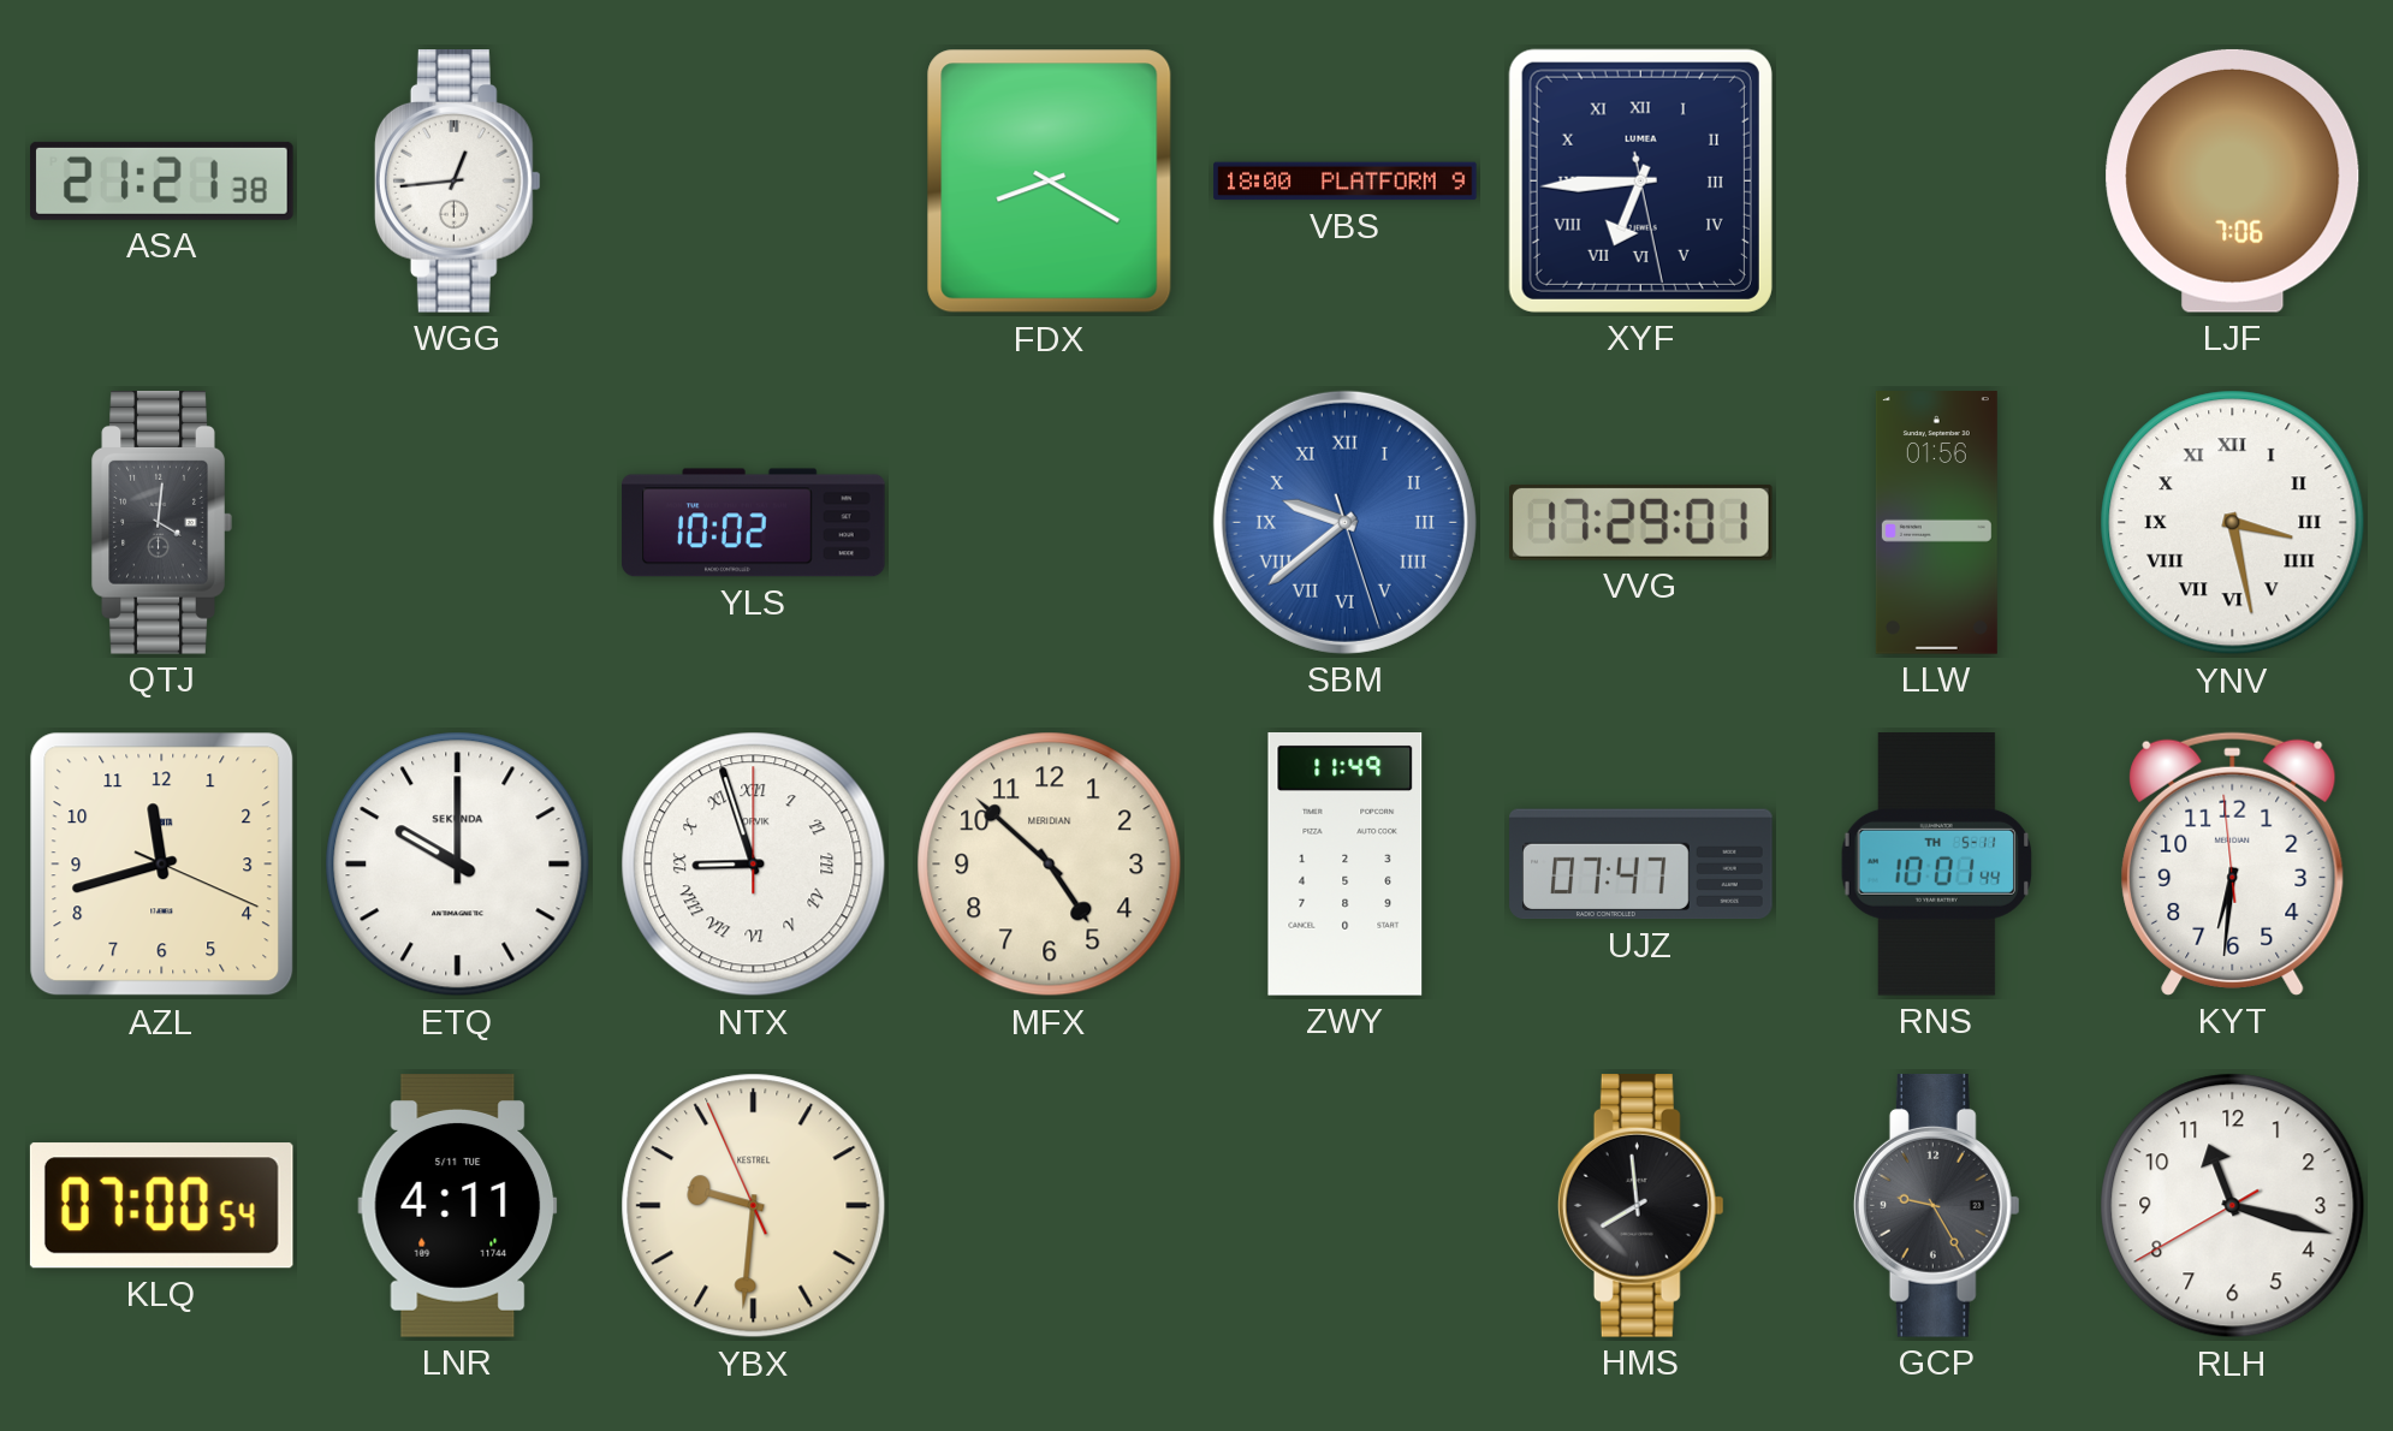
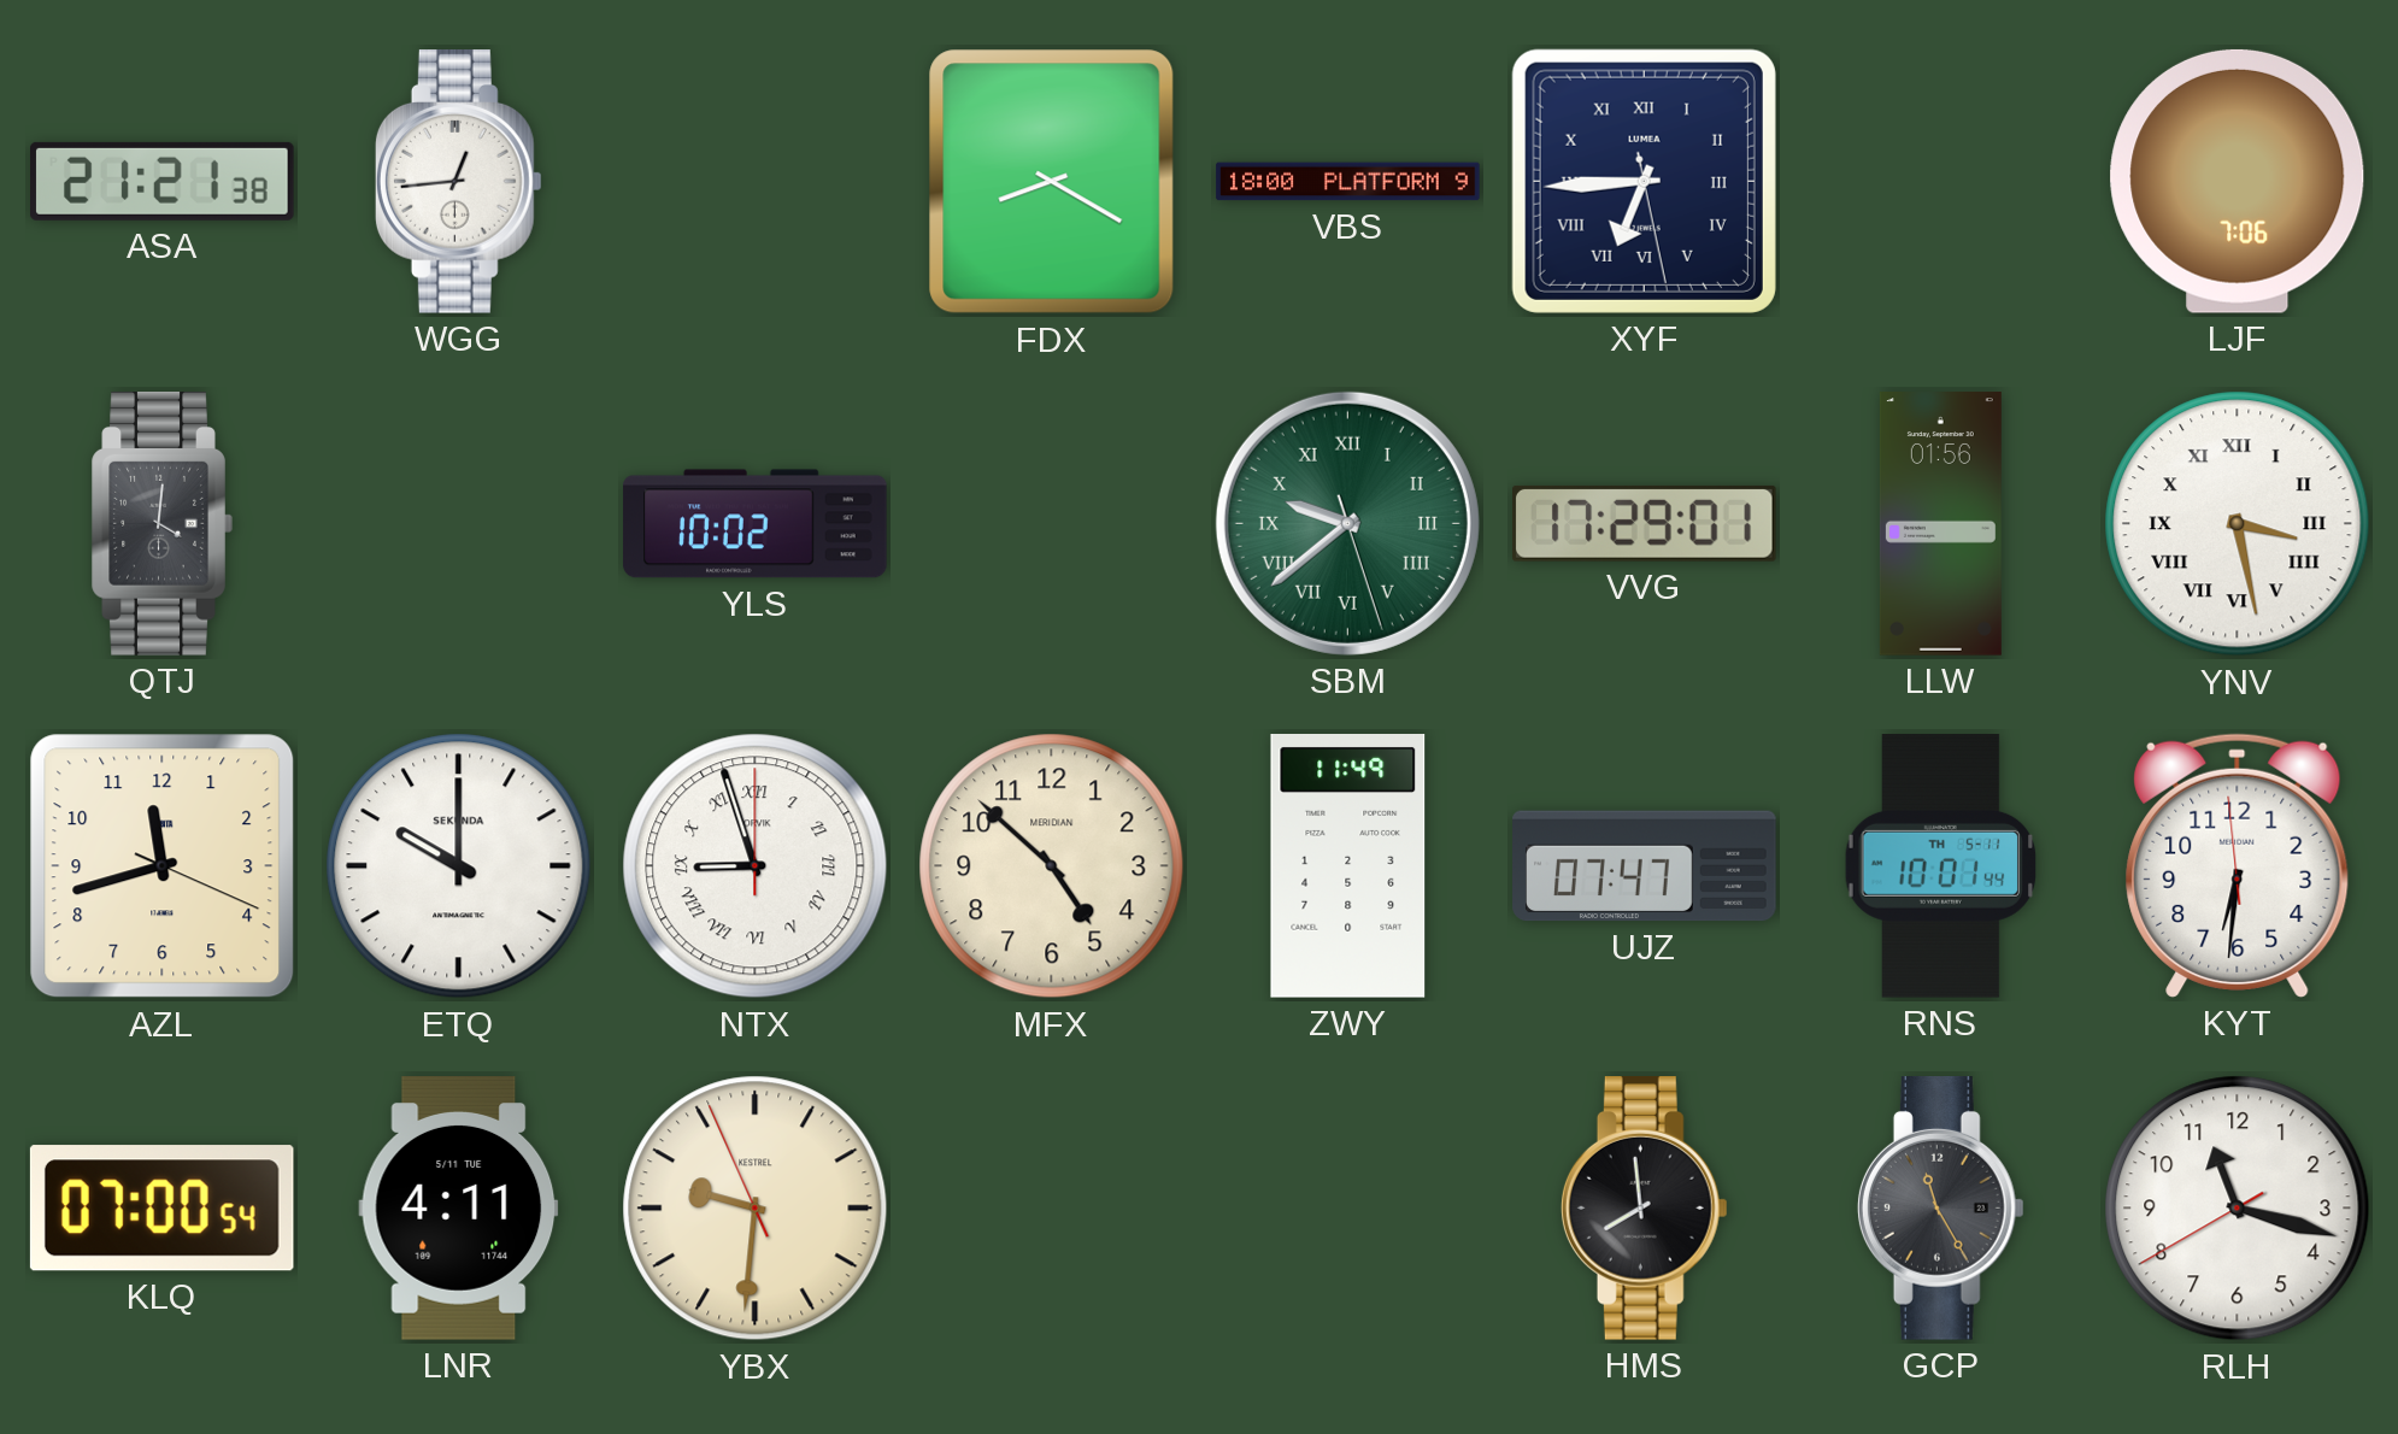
SBM dial: blue -> green (1347, 523)
GCP: 9:25 -> 11:25 (1940, 1209)
